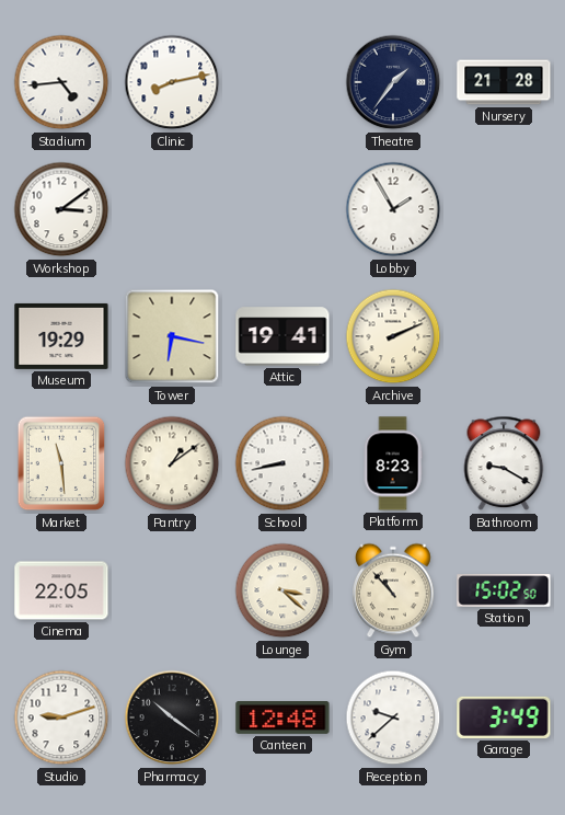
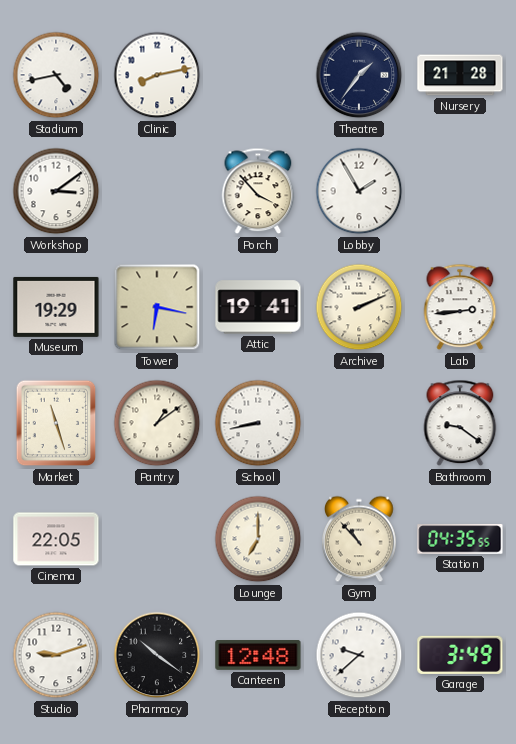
Stadium: 4:44 -> 4:43 (56, 75)
Porch: none -> 3:53 (258, 191)
Lab: none -> 2:44 (460, 307)
Market: 11:29 -> 11:27 (56, 423)
Platform: 8:23 -> none (393, 463)
Bathroom: 9:20 -> 9:21 (460, 423)
Lounge: 3:22 -> 7:00 (258, 539)
Station: 15:02 -> 04:35 (460, 539)
